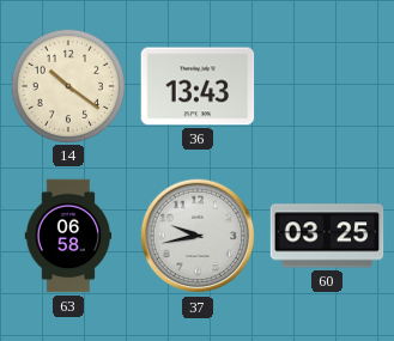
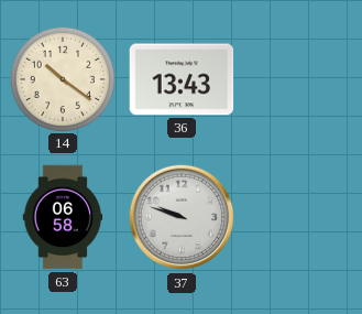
37: 9:43 -> 9:48 (182, 217)
60: 03:25 -> none (327, 236)
